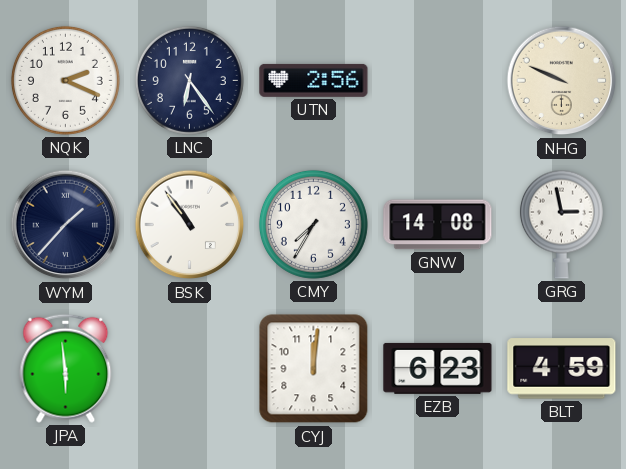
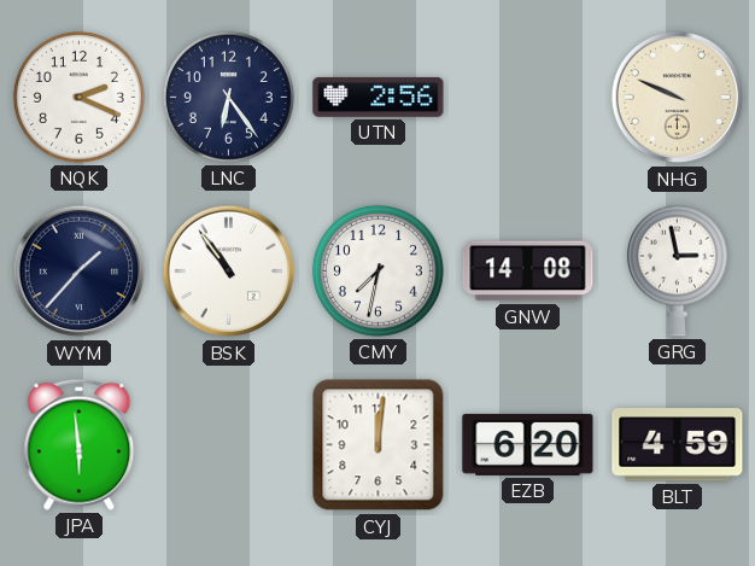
CMY: 7:35 -> 7:32 (377, 270)
EZB: 6:23 -> 6:20 (528, 444)
